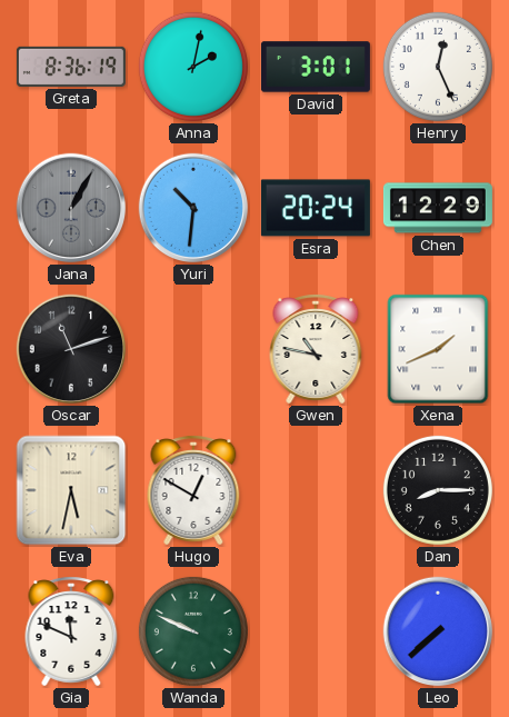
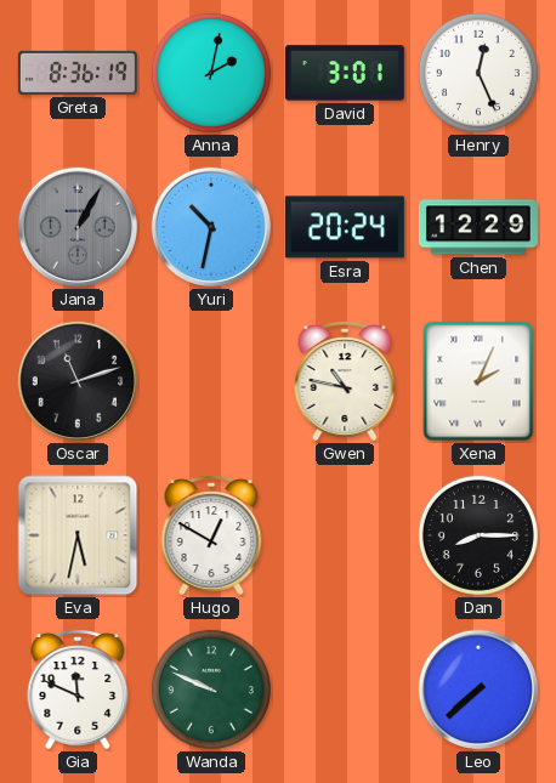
Yuri: 10:31 -> 10:32 (211, 227)
Xena: 1:41 -> 2:04 (478, 381)
